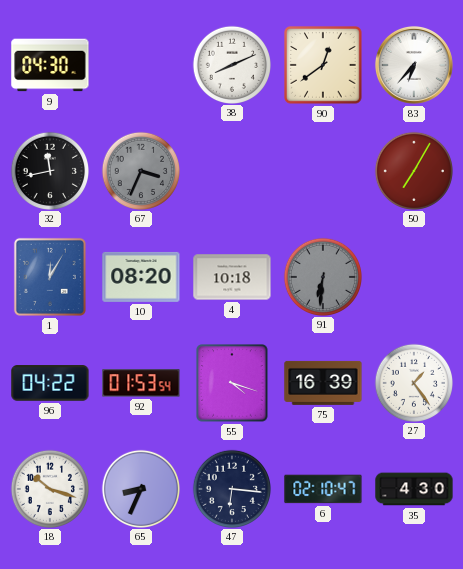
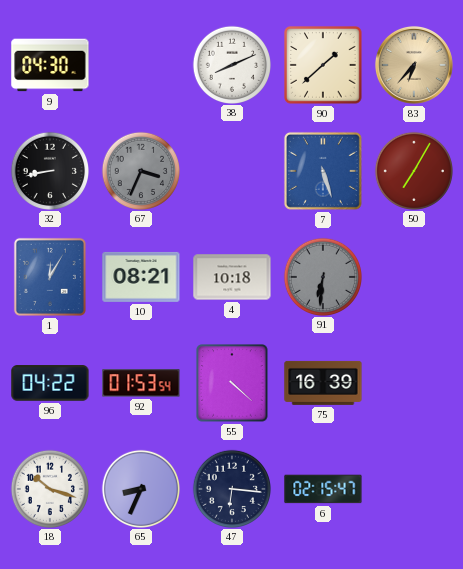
90: 12:39 -> 1:38 (323, 65)
83 dial: white -> champagne (414, 65)
32: 11:43 -> 8:43 (49, 170)
7: none -> 5:27 (323, 171)
10: 08:20 -> 08:21 (141, 277)
55: 4:18 -> 4:22 (232, 383)
27: 1:24 -> none (413, 382)
6: 02:10 -> 02:15 (323, 489)
35: 4:30 -> none (414, 489)
